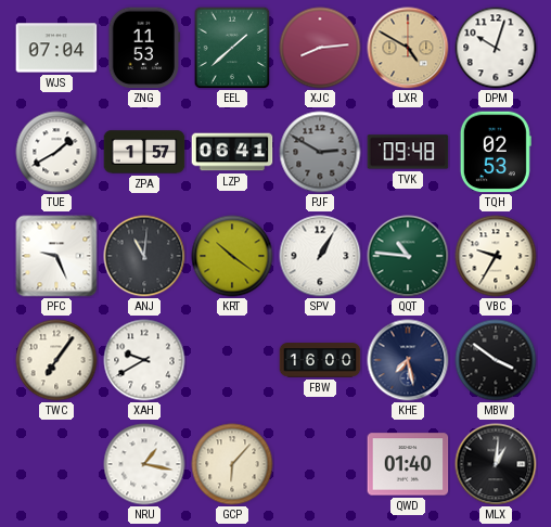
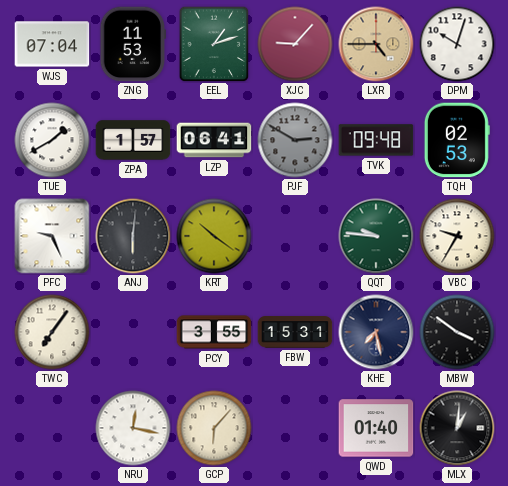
EEL: 1:38 -> 1:12 (214, 44)
XJC: 8:14 -> 9:07 (295, 44)
LXR: 4:50 -> 4:45 (376, 44)
ANJ: 11:01 -> 6:01 (133, 236)
SPV: 1:05 -> none (320, 256)
QQT: 10:46 -> 9:46 (376, 236)
XAH: 9:40 -> none (144, 360)
PCY: none -> 3:55 (214, 332)
FBW: 16:00 -> 15:31 (295, 332)
NRU: 1:17 -> 12:17 (133, 428)
